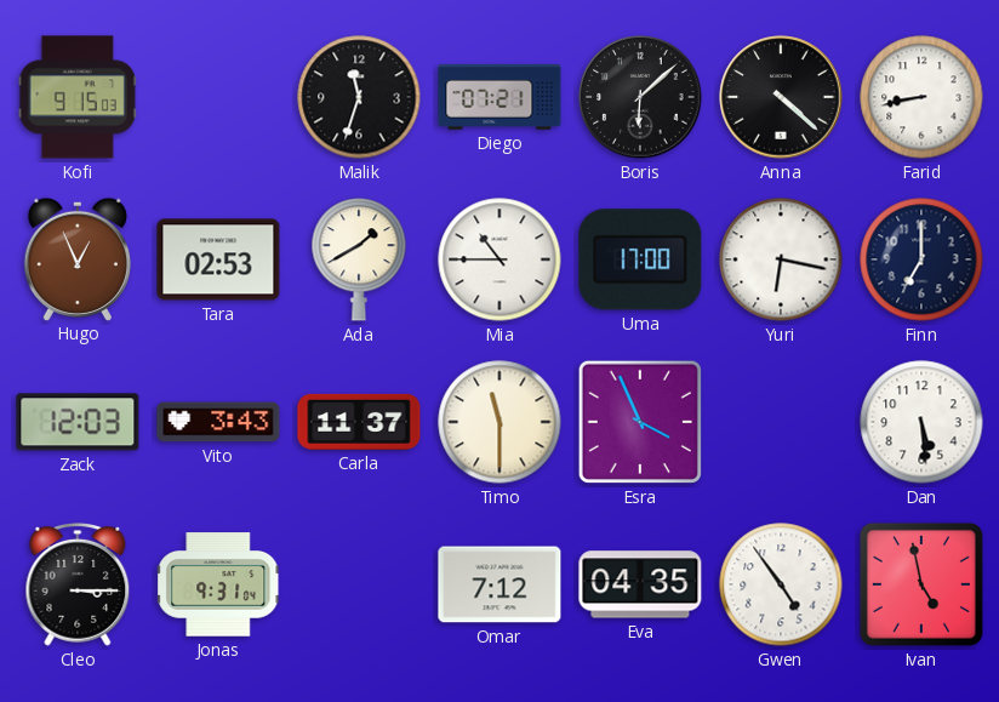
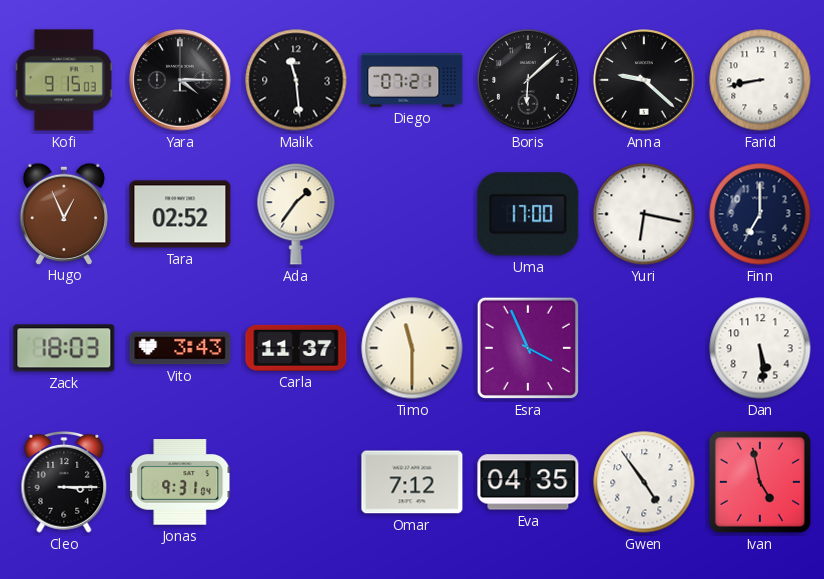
Yara: none -> 4:15 (180, 80)
Malik: 11:33 -> 11:29 (296, 80)
Anna: 4:22 -> 9:22 (644, 80)
Tara: 02:53 -> 02:52 (180, 214)
Ada: 1:40 -> 1:36 (296, 214)
Mia: 10:45 -> none (499, 259)
Zack: 12:03 -> 18:03 (64, 348)
